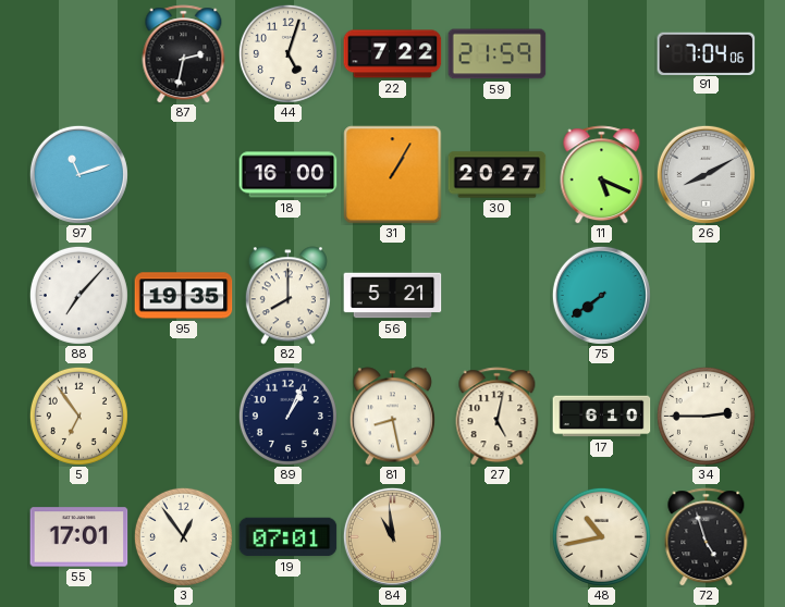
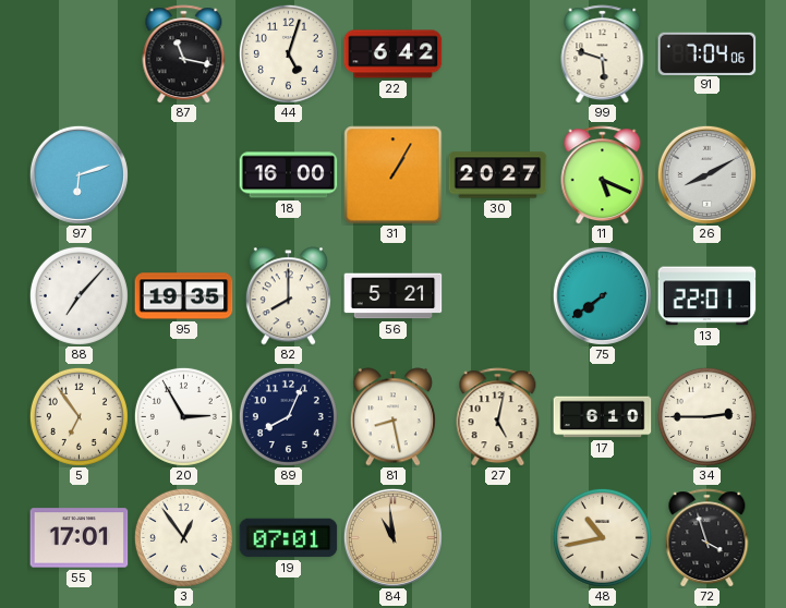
87: 2:32 -> 11:17 (184, 54)
22: 7:22 -> 6:42 (394, 54)
59: 21:59 -> none (498, 54)
99: none -> 5:48 (603, 54)
97: 11:12 -> 6:12 (78, 174)
13: none -> 22:01 (708, 296)
20: none -> 2:55 (183, 416)
89: 1:04 -> 8:04 (288, 416)
72: 4:57 -> 3:57 (708, 538)
